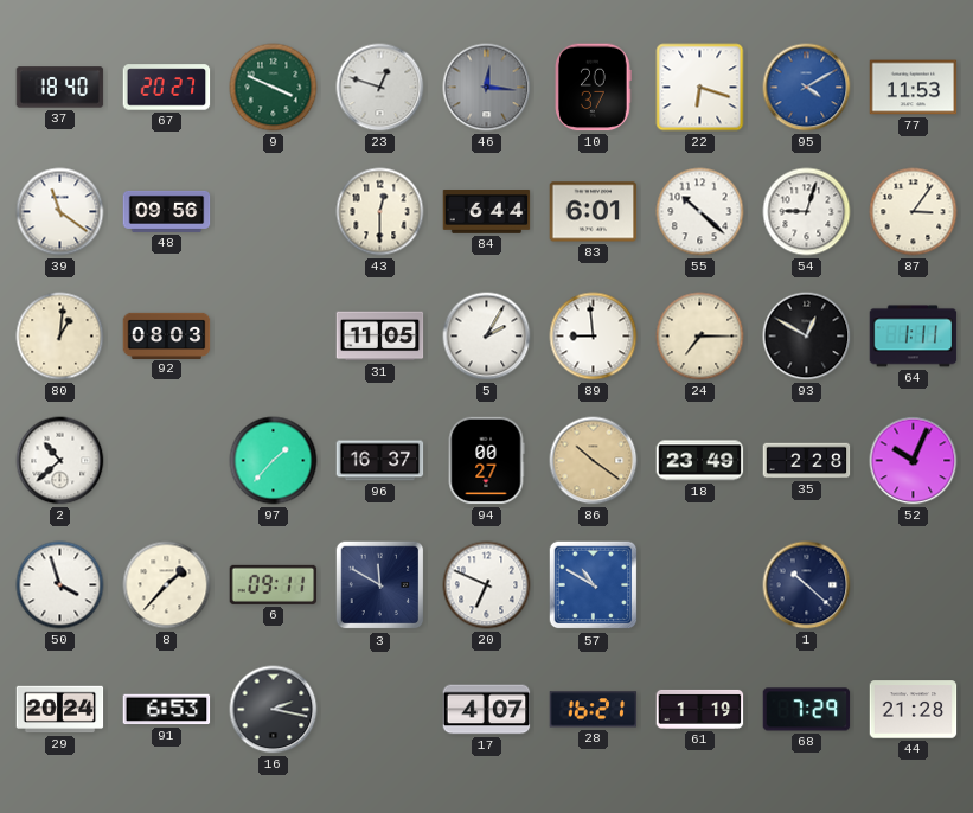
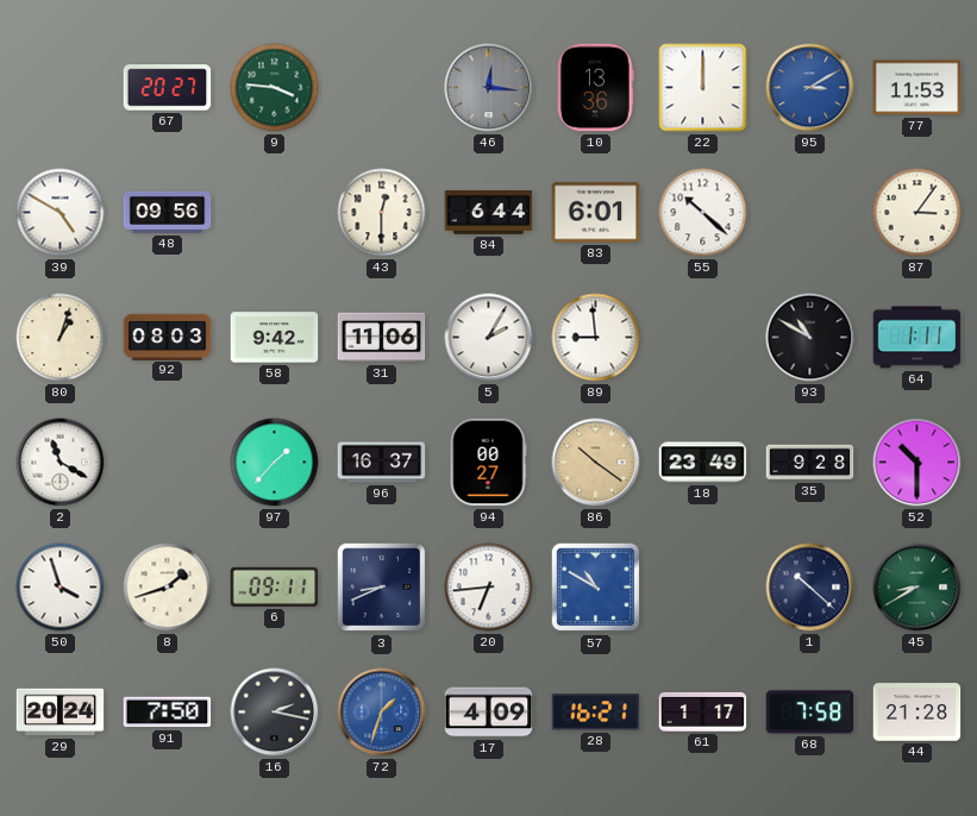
37: 18:40 -> none (60, 88)
9: 3:49 -> 3:46 (275, 88)
23: 12:48 -> none (380, 88)
10: 20:37 -> 13:36 (596, 88)
22: 6:18 -> 12:00 (703, 88)
95: 4:10 -> 3:10 (810, 88)
39: 11:21 -> 4:50 (61, 213)
54: 9:03 -> none (807, 212)
80: 1:01 -> 1:03 (61, 338)
58: none -> 9:42 (275, 338)
31: 11:05 -> 11:06 (382, 338)
24: 7:15 -> none (700, 337)
93: 12:50 -> 10:50 (810, 338)
2: 10:38 -> 11:20 (61, 463)
35: 2:28 -> 9:28 (810, 463)
52: 10:04 -> 10:30 (917, 463)
8: 1:37 -> 1:42 (168, 588)
3: 11:50 -> 8:41 (382, 588)
20: 6:49 -> 6:44 (489, 588)
45: none -> 8:40 (917, 588)
91: 6:53 -> 7:50 (168, 713)
72: none -> 1:33 (382, 713)
17: 4:07 -> 4:09 (489, 713)
61: 1:19 -> 1:17 (703, 711)
68: 7:29 -> 7:58 (810, 713)
